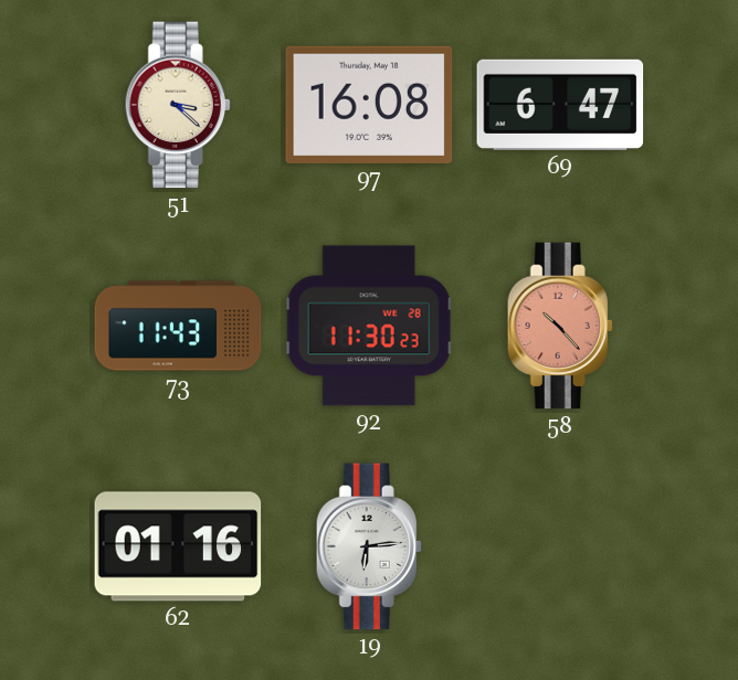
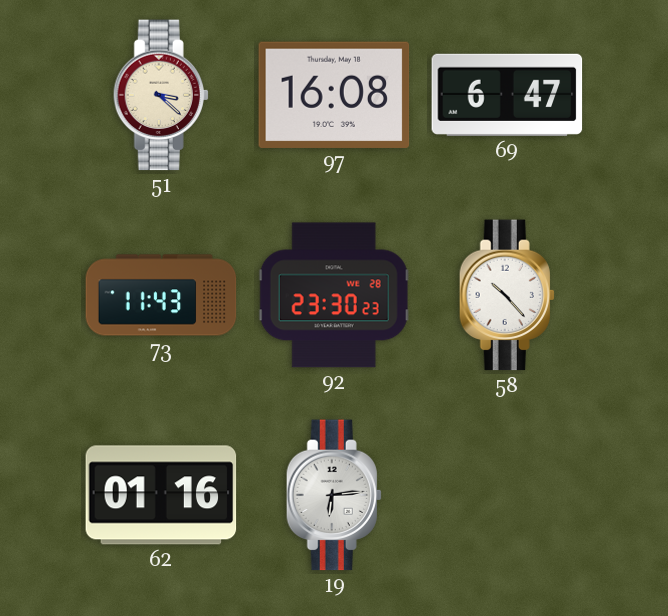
92: 11:30 -> 23:30 (334, 295)
58 dial: salmon -> white (507, 295)
